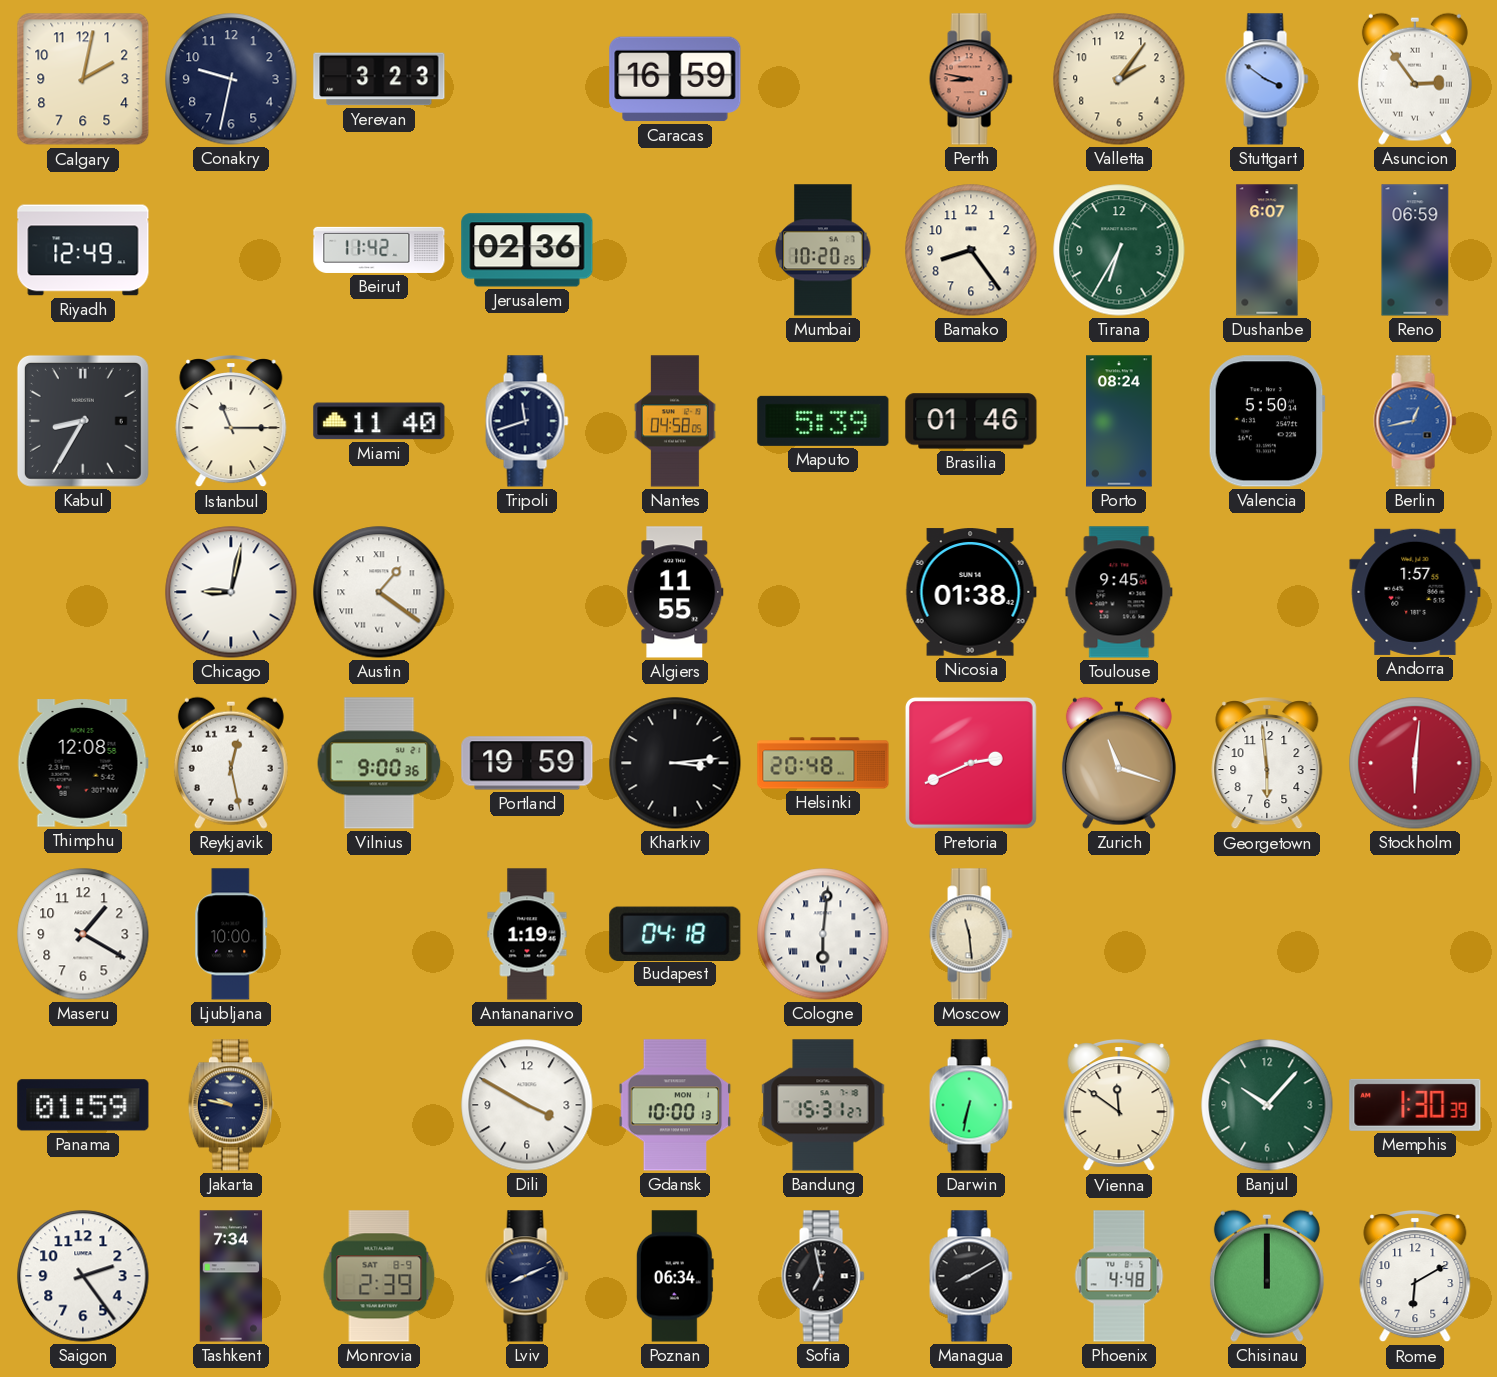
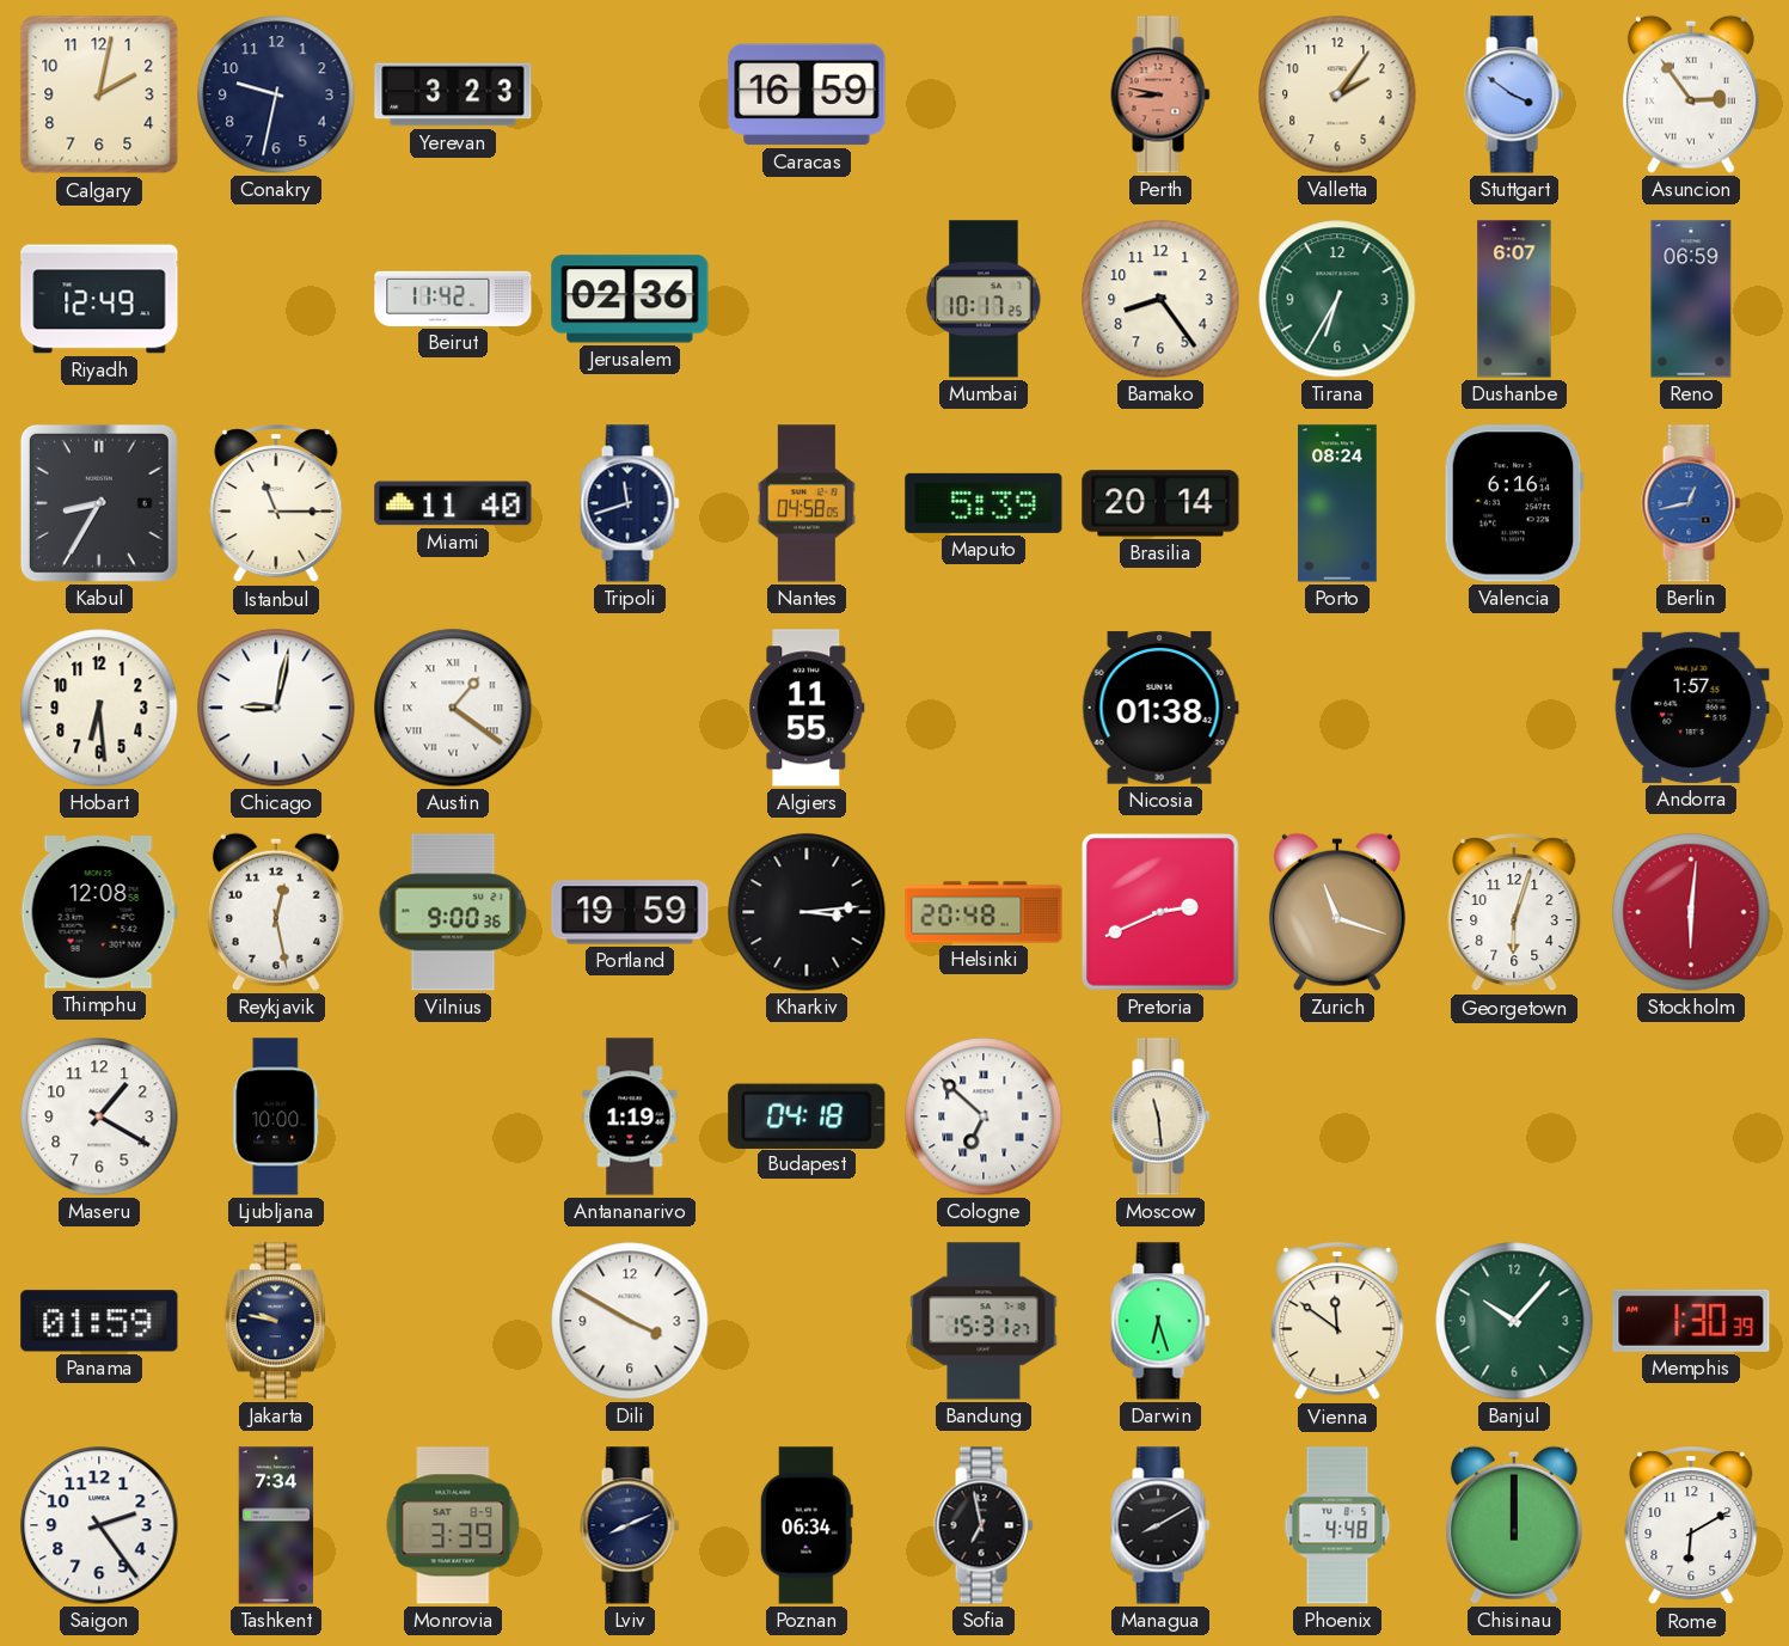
Mumbai: 10:20 -> 10:17 (984, 299)
Brasilia: 01:46 -> 20:14 (1160, 503)
Valencia: 5:50 -> 6:16 (1514, 503)
Hobart: none -> 6:29 (99, 708)
Toulouse: 9:45 -> none (1119, 592)
Georgetown: 5:59 -> 6:03 (1514, 913)
Cologne: 6:01 -> 6:52 (984, 1116)
Gdansk: 10:00 -> none (675, 1105)
Darwin: 6:32 -> 6:27 (1160, 1321)
Monrovia: 2:39 -> 3:39 (453, 1525)
